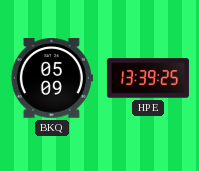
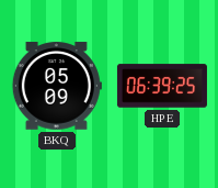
HPE: 13:39 -> 06:39 (162, 86)
